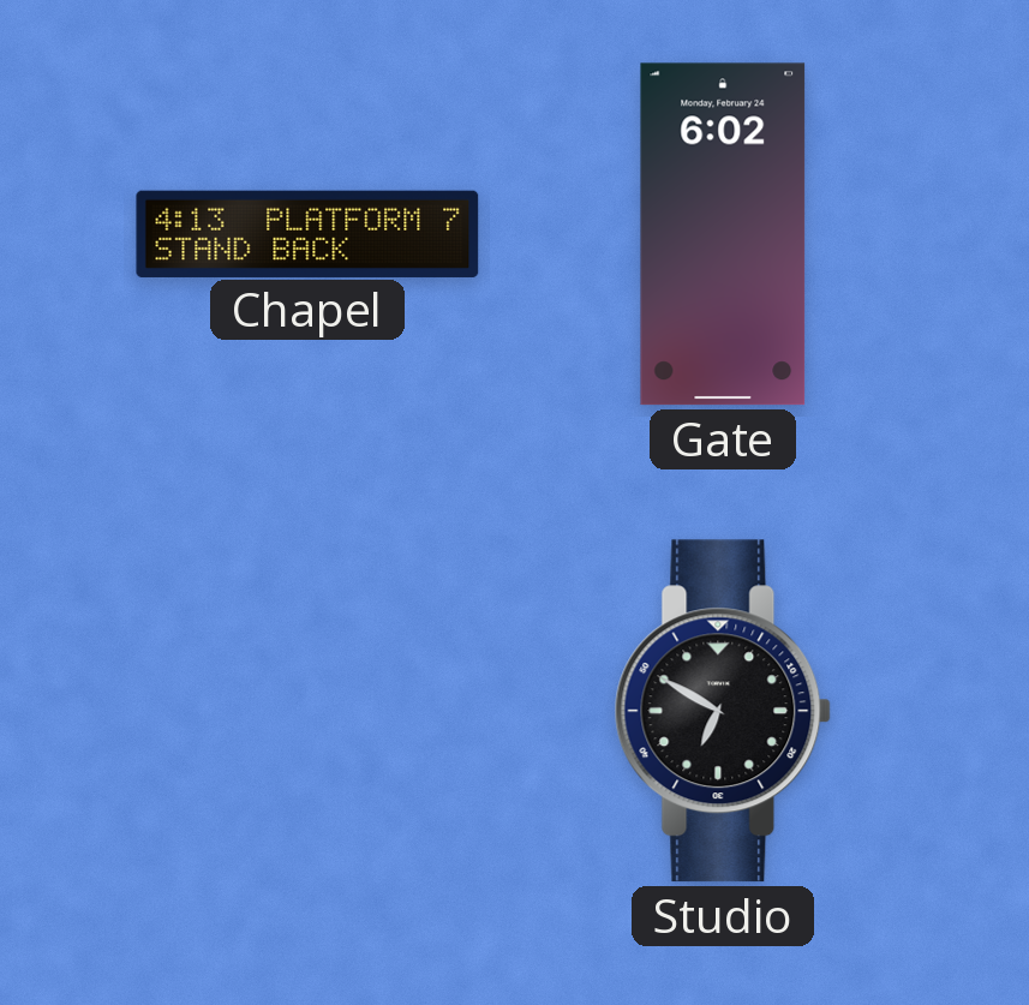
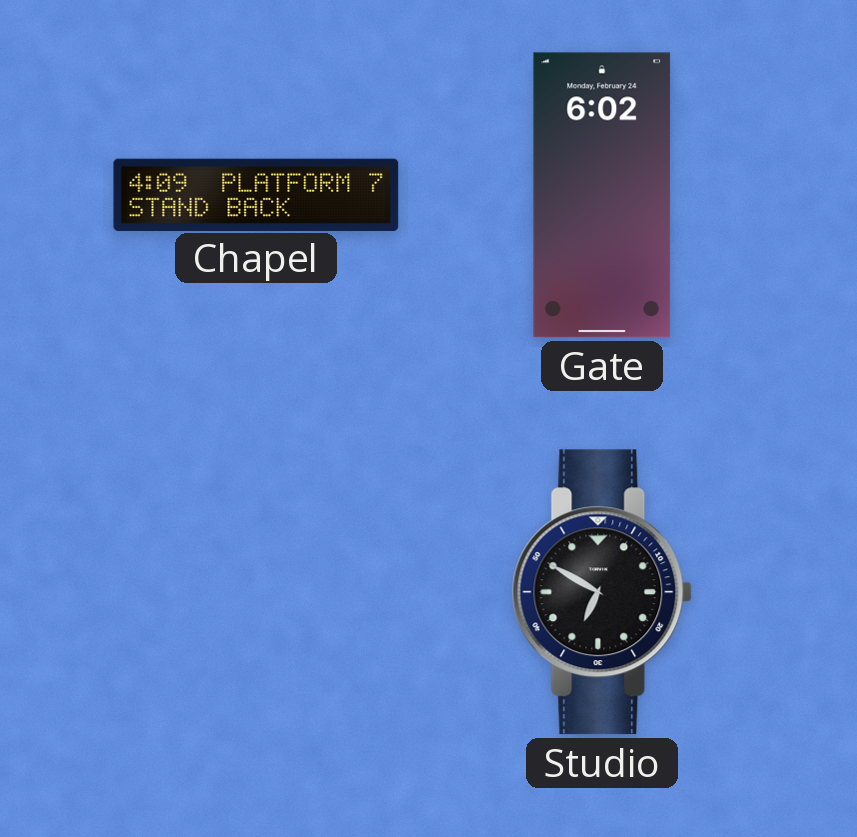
Chapel: 4:13 -> 4:09 (256, 194)
